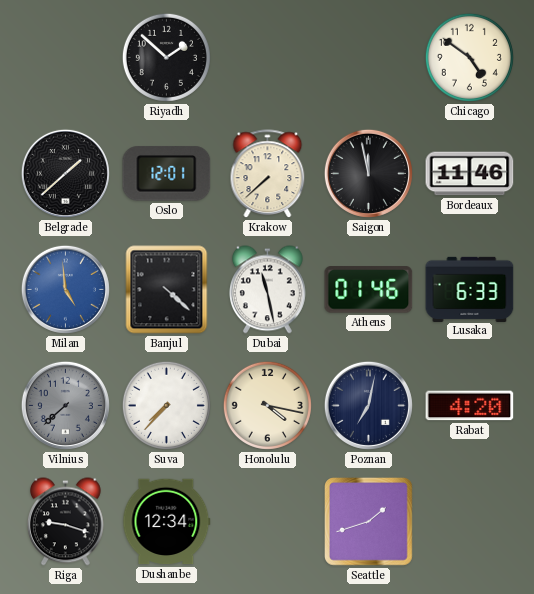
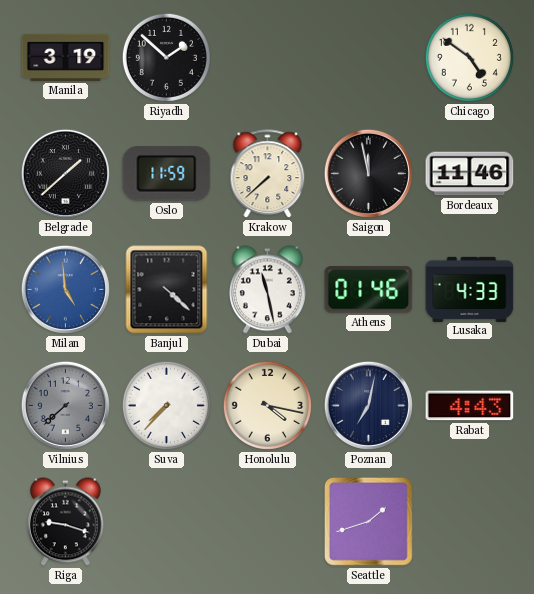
Manila: none -> 3:19 (66, 57)
Oslo: 12:01 -> 11:59 (167, 174)
Lusaka: 6:33 -> 4:33 (470, 289)
Rabat: 4:20 -> 4:43 (470, 406)
Dushanbe: 12:34 -> none (167, 522)
